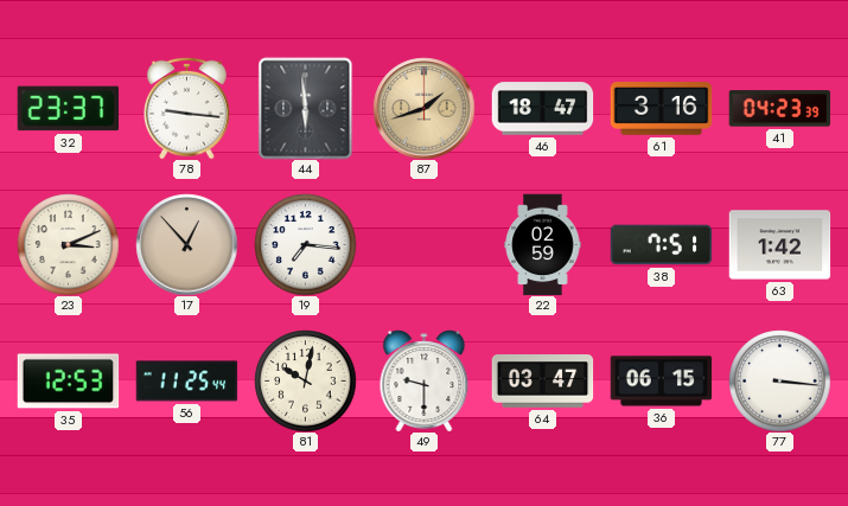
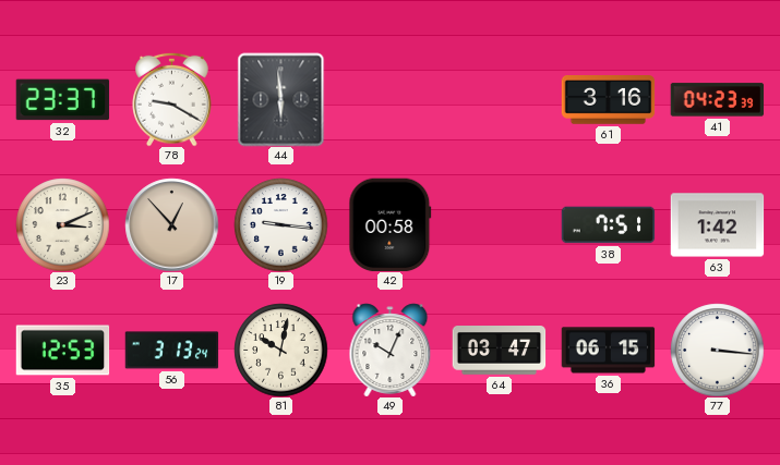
78: 9:16 -> 9:20 (172, 99)
87: 1:42 -> none (423, 108)
46: 18:47 -> none (542, 109)
19: 7:16 -> 9:16 (280, 224)
42: none -> 00:58 (391, 224)
22: 02:59 -> none (543, 244)
56: 11:25 -> 3:13 (171, 351)
49: 9:30 -> 10:04 (391, 350)
